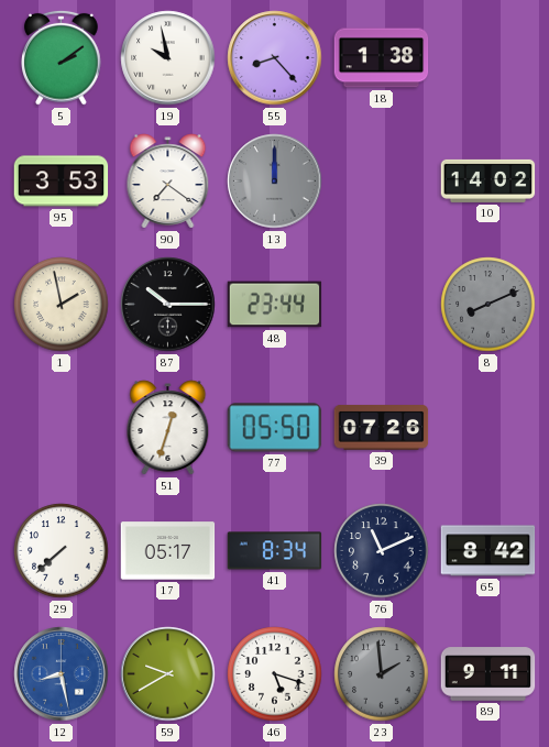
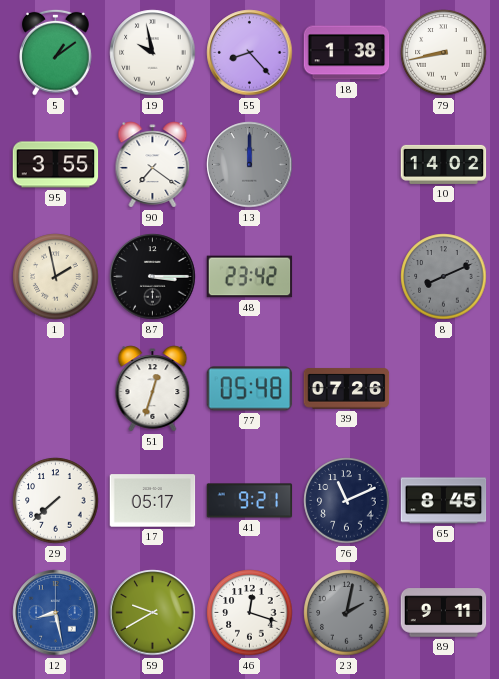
5: 2:09 -> 1:09 (56, 52)
79: none -> 8:43 (444, 53)
95: 3:53 -> 3:55 (56, 165)
87: 10:15 -> 3:15 (153, 277)
48: 23:44 -> 23:42 (250, 277)
77: 05:50 -> 05:48 (250, 389)
41: 8:34 -> 9:21 (250, 501)
65: 8:42 -> 8:45 (444, 501)
46: 5:18 -> 12:18 (250, 613)
23: 1:59 -> 2:02 (347, 613)
